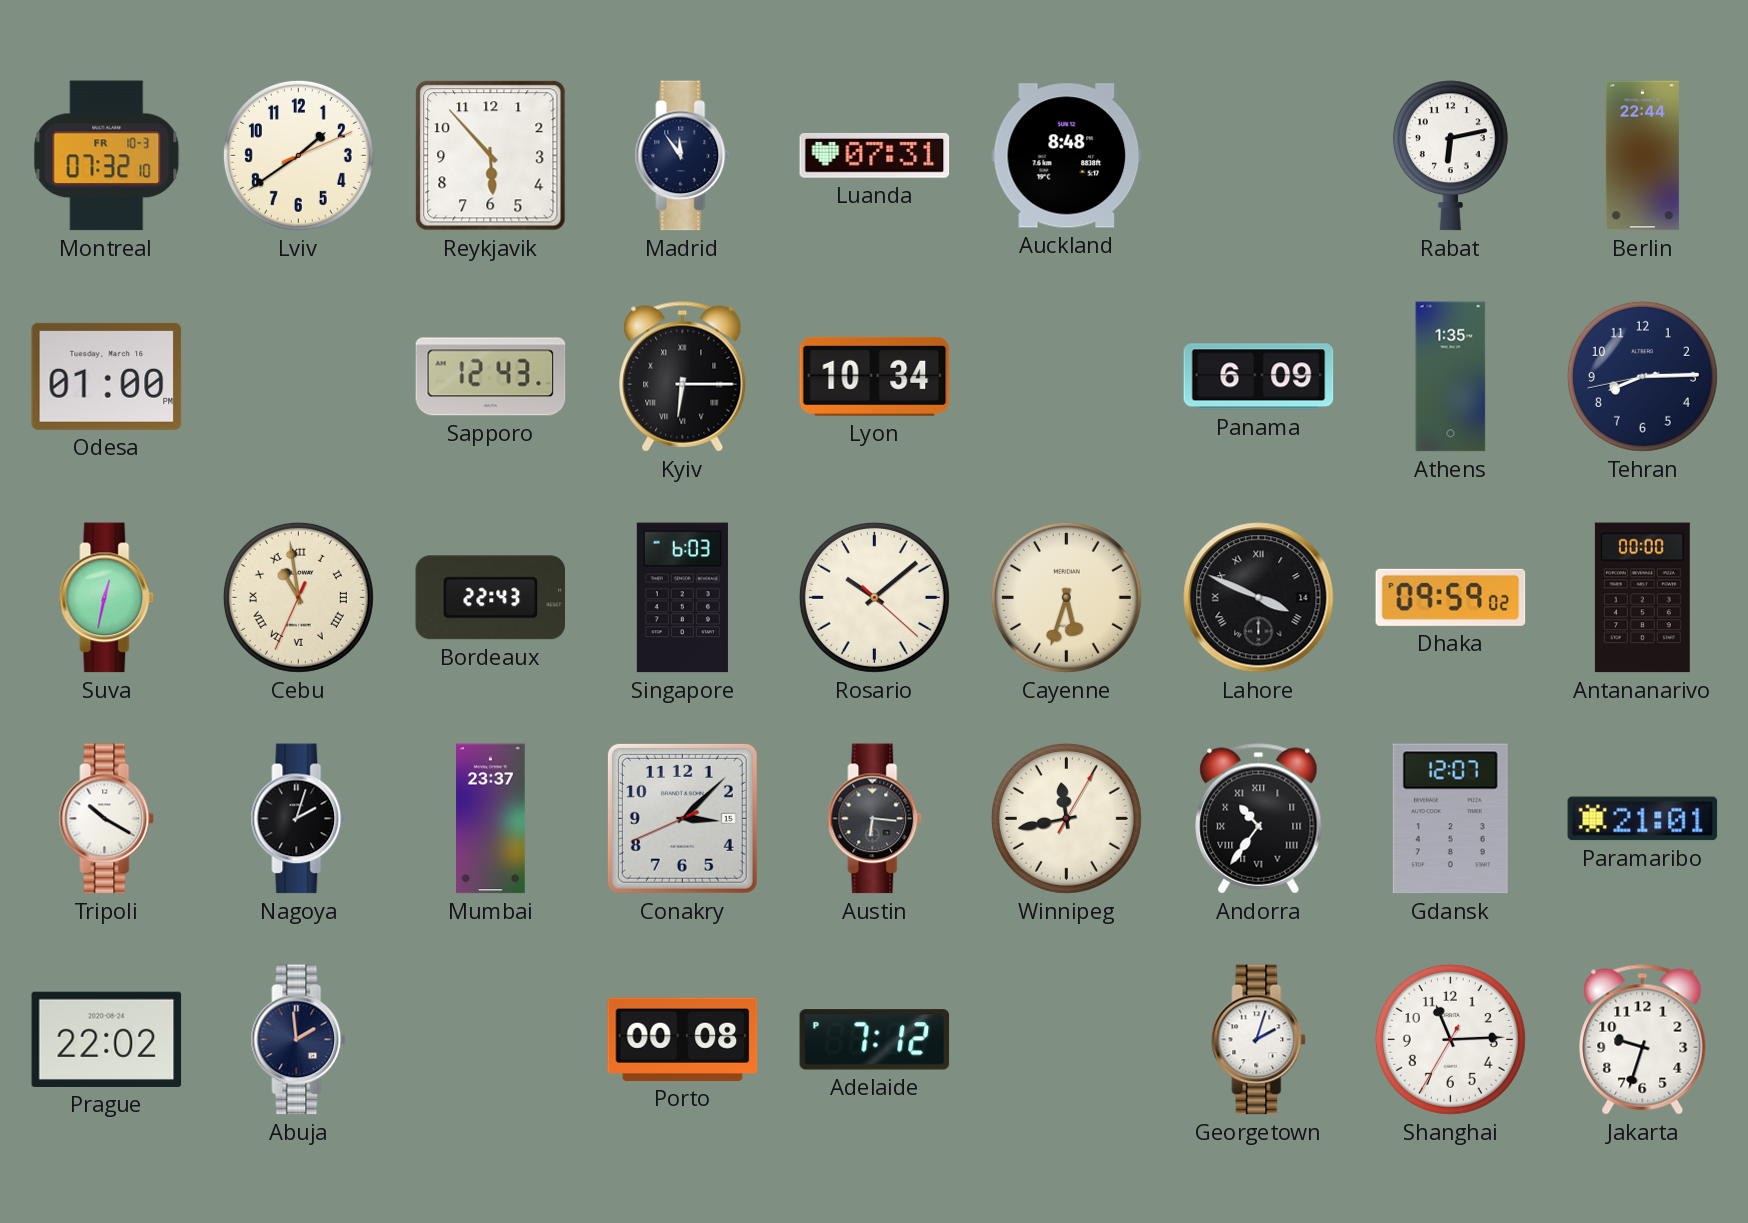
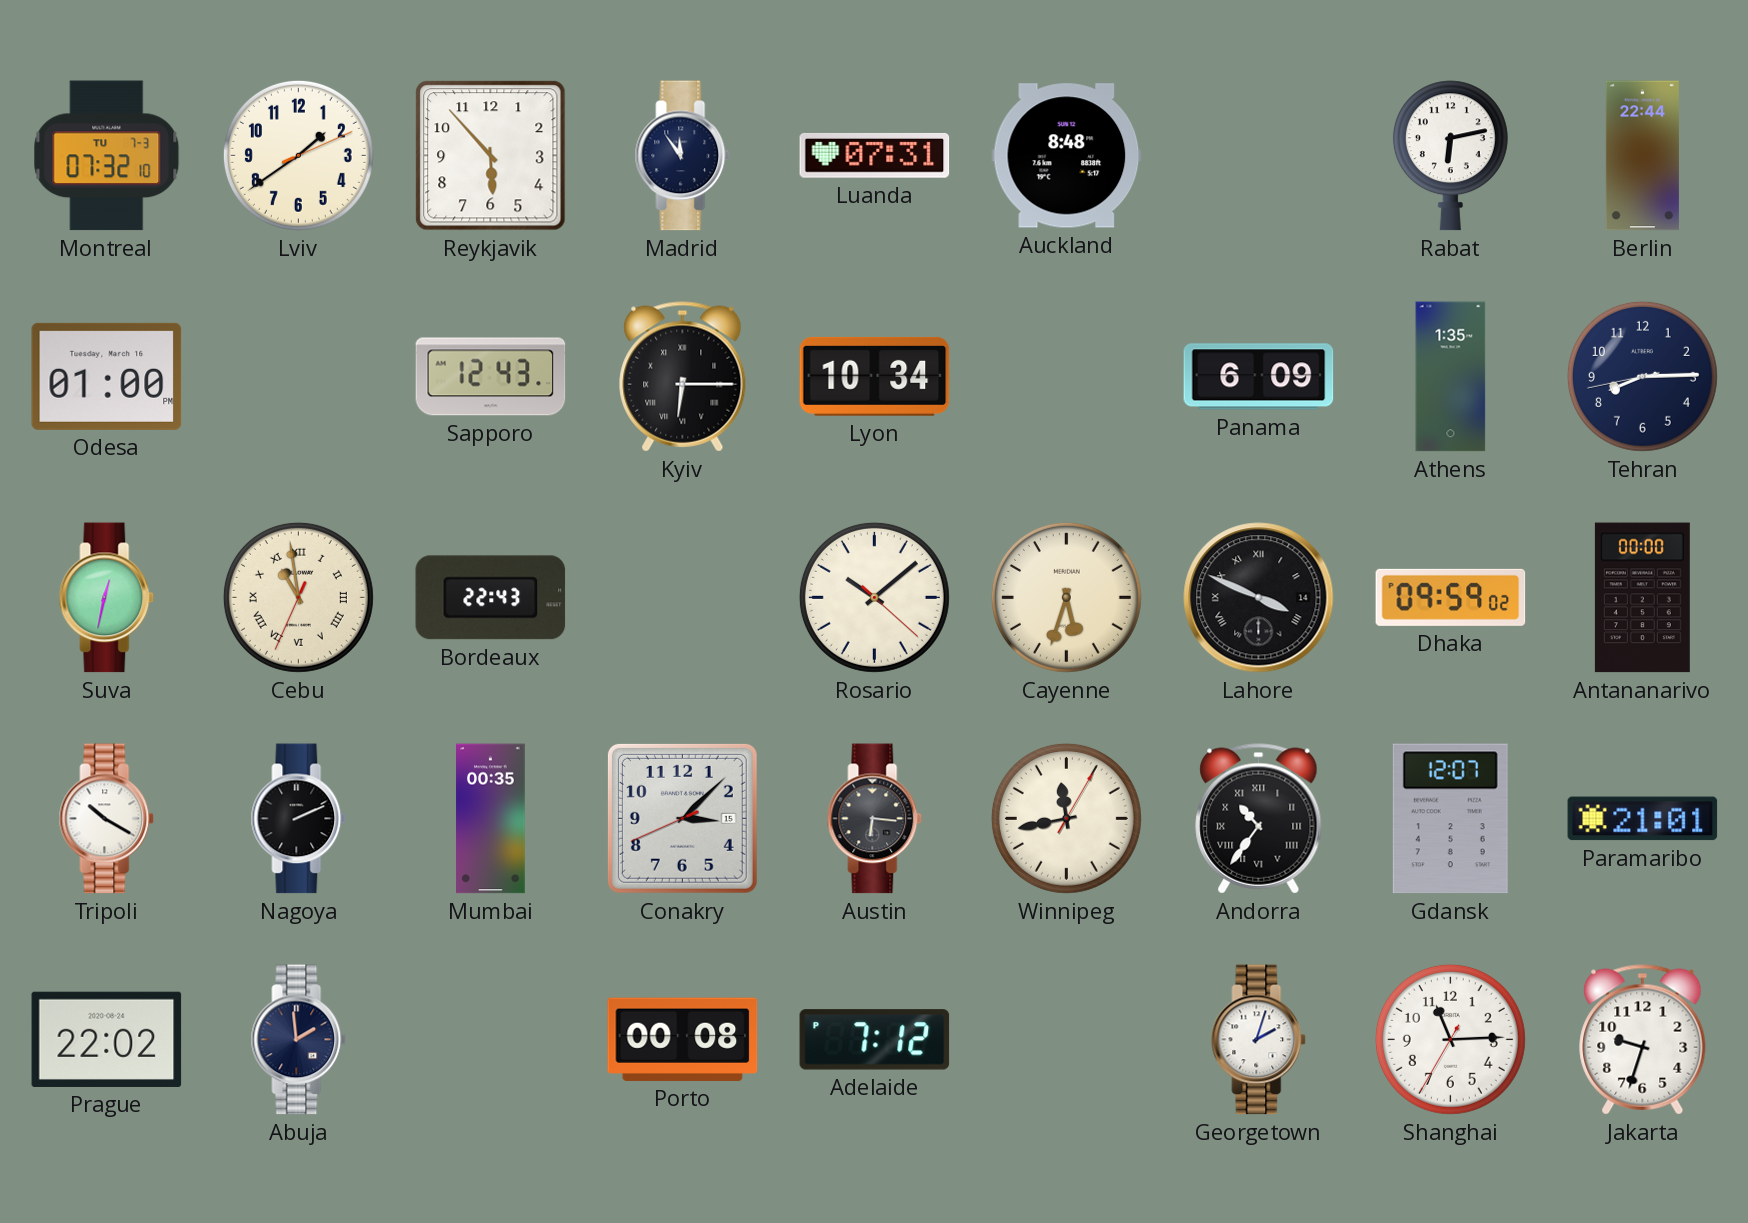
Montreal date: FR 10-3 -> TU 7-3 (107, 156)
Singapore: 6:03 -> none (682, 598)
Nagoya: 2:03 -> 2:11 (299, 819)
Mumbai: 23:37 -> 00:35 (491, 819)
